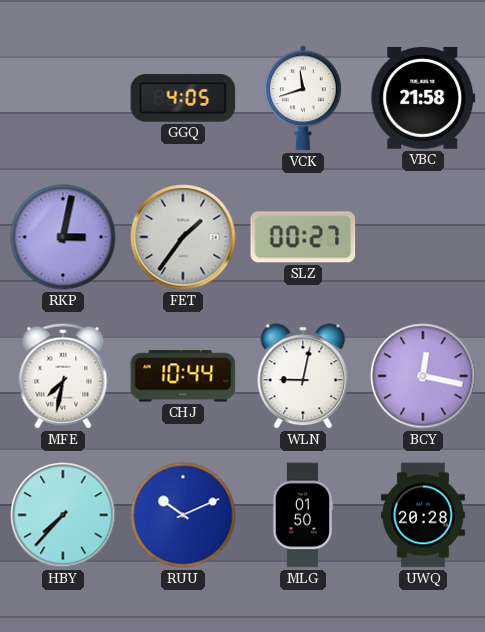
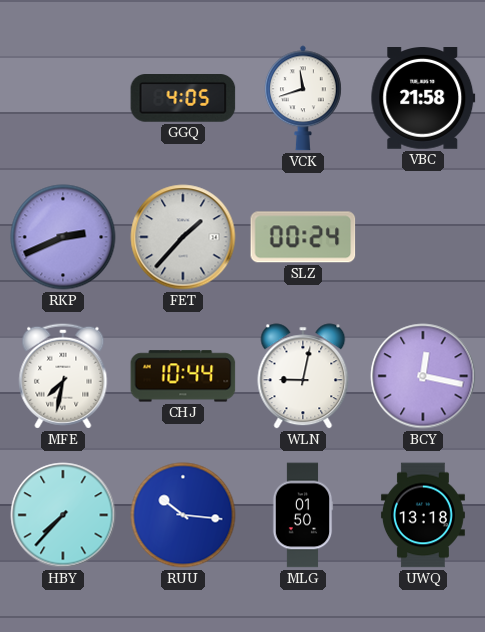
RKP: 3:02 -> 2:41 (63, 237)
FET: 1:36 -> 1:37 (183, 237)
SLZ: 00:27 -> 00:24 (303, 237)
RUU: 10:11 -> 10:16 (183, 515)
UWQ: 20:28 -> 13:18 (423, 515)
